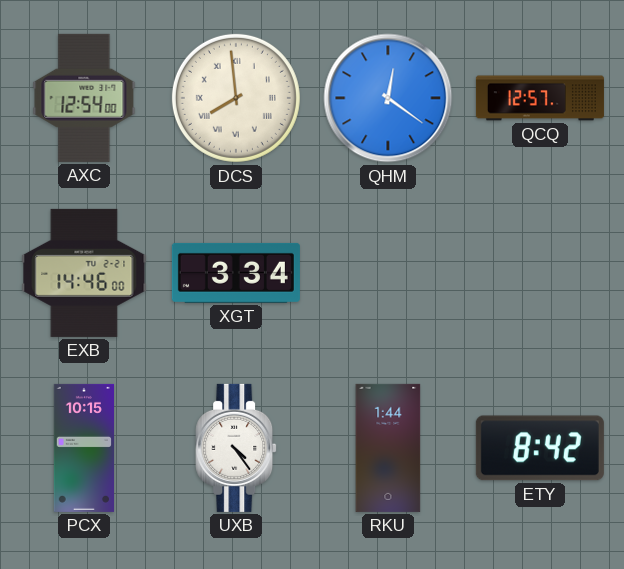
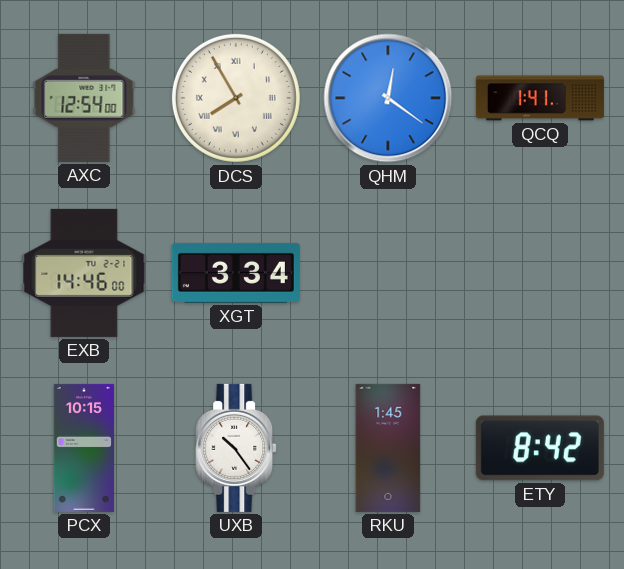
DCS: 7:59 -> 7:55 (236, 98)
QCQ: 12:57 -> 1:41 (540, 98)
UXB: 4:24 -> 10:24 (236, 448)
RKU: 1:44 -> 1:45 (388, 448)
